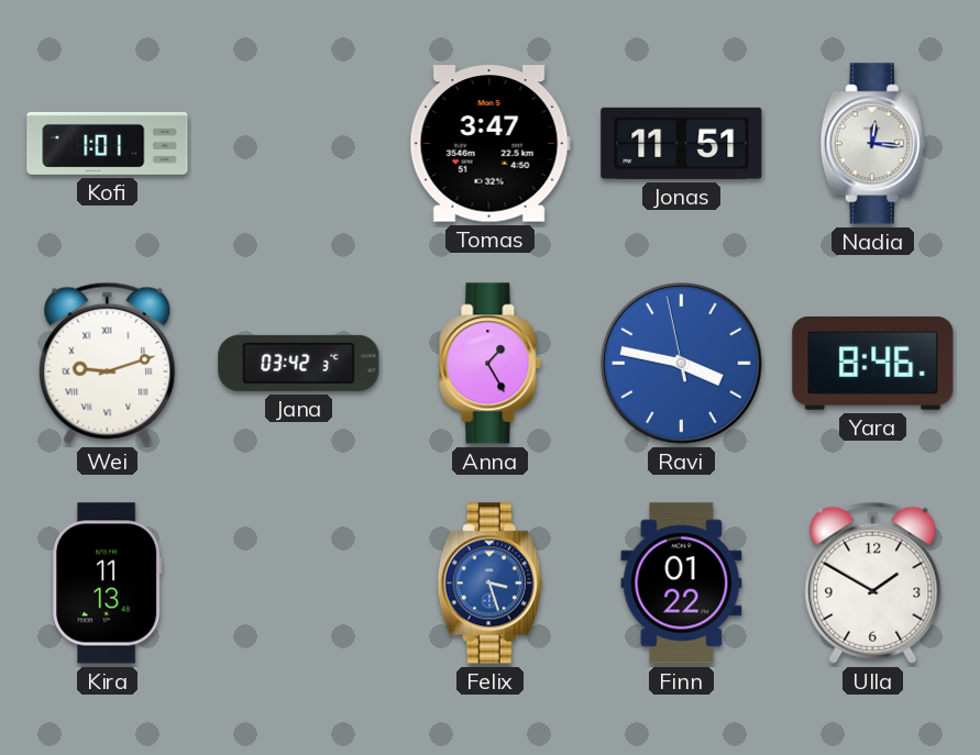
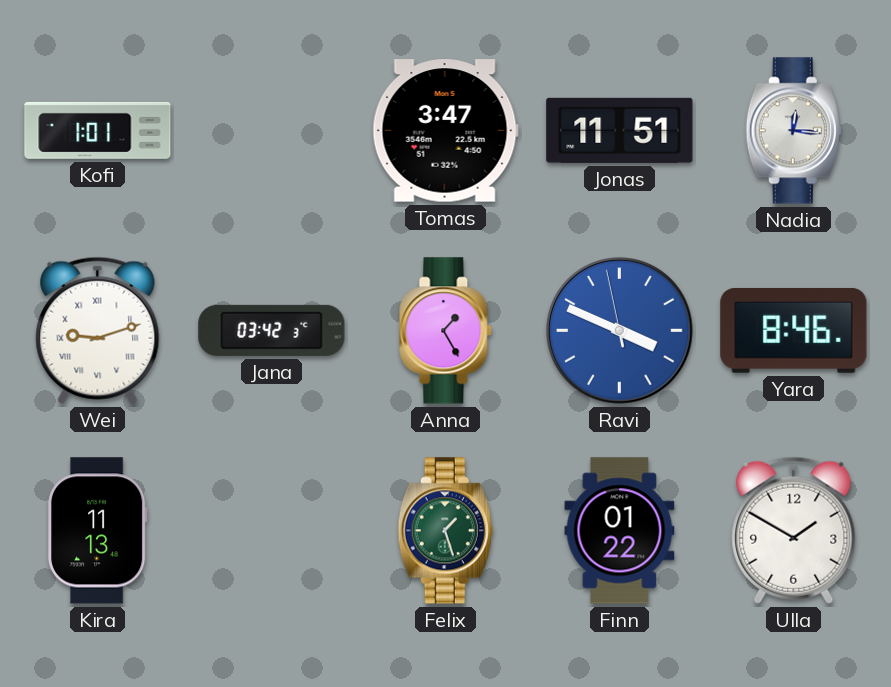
Ravi: 3:46 -> 3:48 (620, 331)
Felix: 3:27 -> 1:27 (445, 531)
Felix dial: blue -> green (445, 531)
